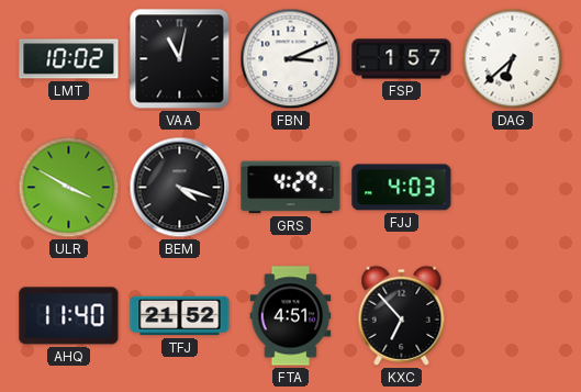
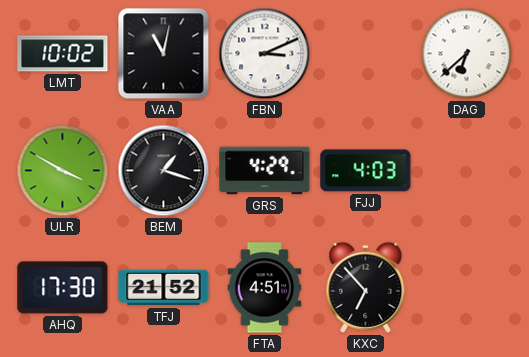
FSP: 1:57 -> none (402, 59)
BEM: 4:18 -> 1:18 (164, 171)
AHQ: 11:40 -> 17:30 (63, 288)
